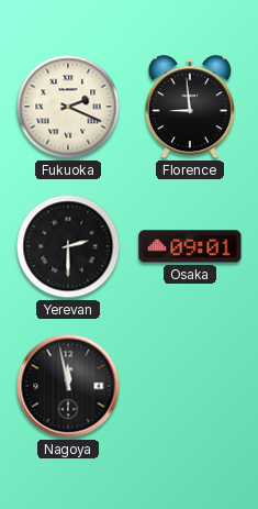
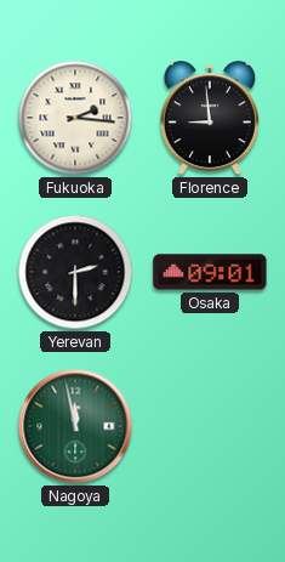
Fukuoka: 2:19 -> 2:16 (75, 118)
Nagoya dial: black -> green (75, 426)
